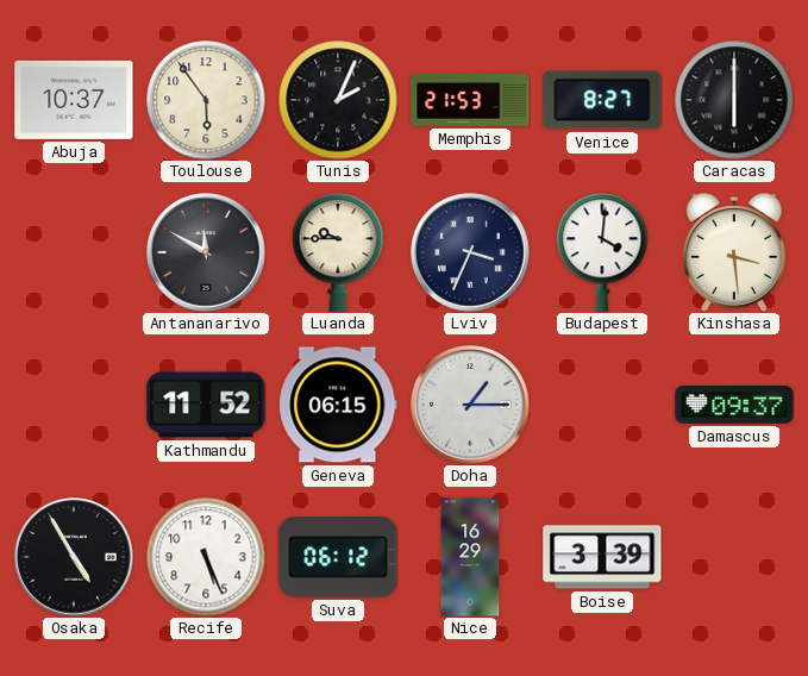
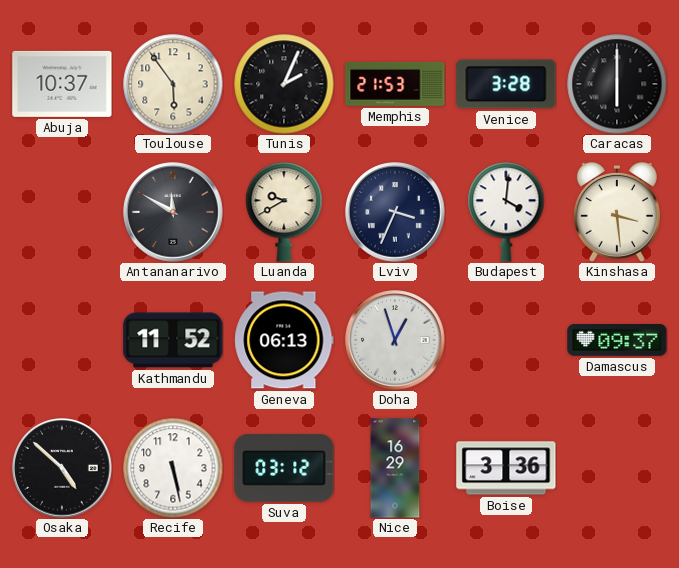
Venice: 8:27 -> 3:28 (506, 84)
Luanda: 9:45 -> 9:40 (284, 212)
Geneva: 06:15 -> 06:13 (284, 340)
Doha: 1:15 -> 12:57 (395, 340)
Osaka: 4:55 -> 4:52 (62, 468)
Recife: 5:26 -> 5:28 (173, 468)
Suva: 06:12 -> 03:12 (284, 468)
Boise: 3:39 -> 3:36 (506, 468)
